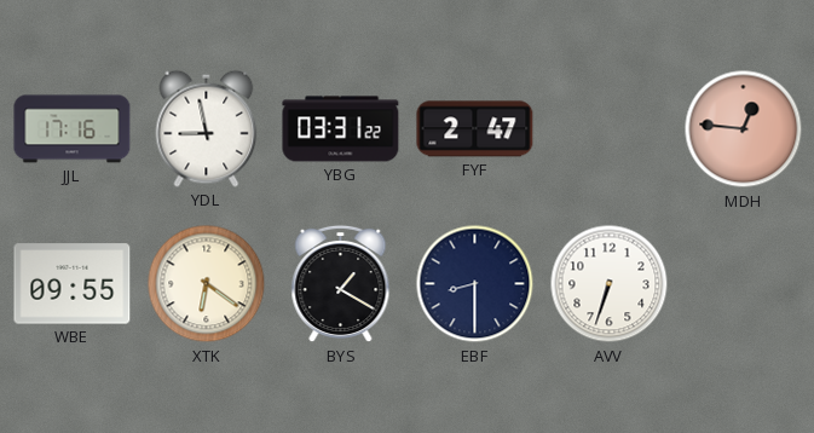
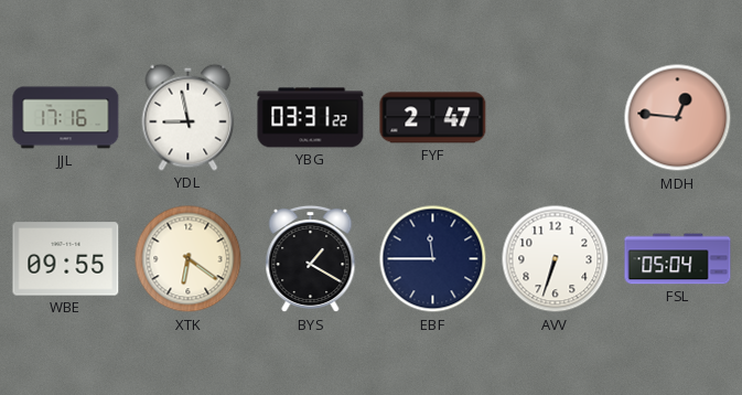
EBF: 8:30 -> 11:45 (433, 259)
FSL: none -> 05:04 (678, 259)
